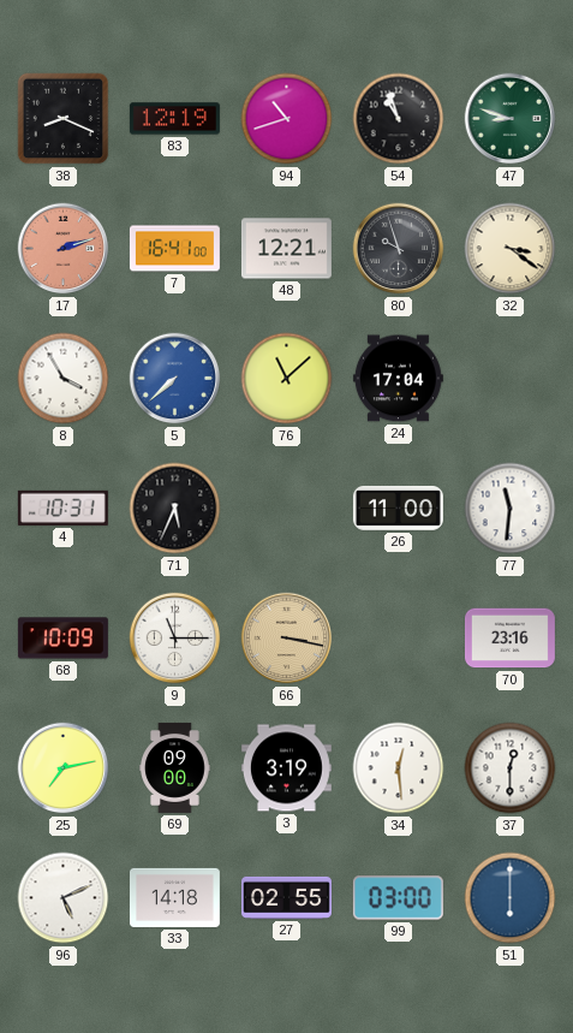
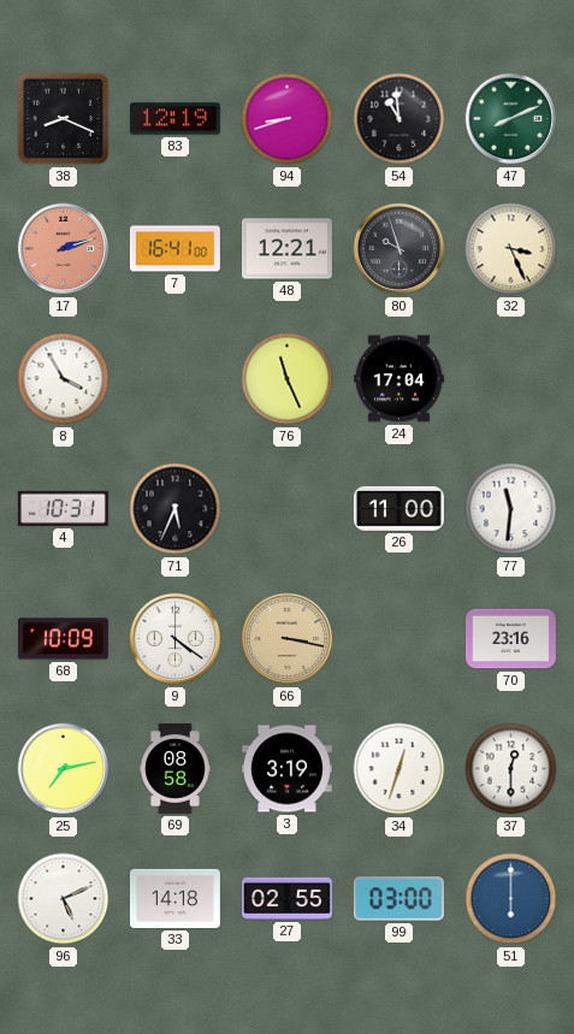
94: 10:42 -> 8:42 (288, 119)
54: 10:57 -> 10:59 (400, 119)
47: 8:48 -> 8:11 (511, 119)
32: 3:21 -> 3:26 (511, 249)
5: 7:38 -> none (175, 379)
76: 11:08 -> 11:26 (288, 379)
9: 11:15 -> 4:21 (176, 639)
69: 09:00 -> 08:58 (176, 768)
34: 12:29 -> 12:33 (400, 769)
